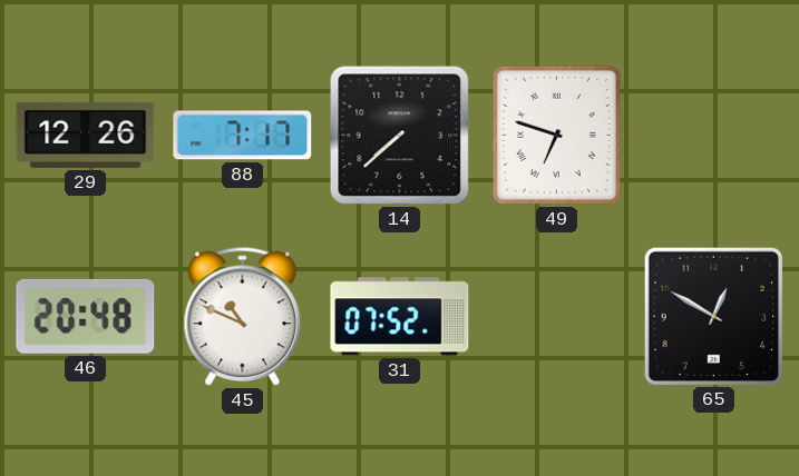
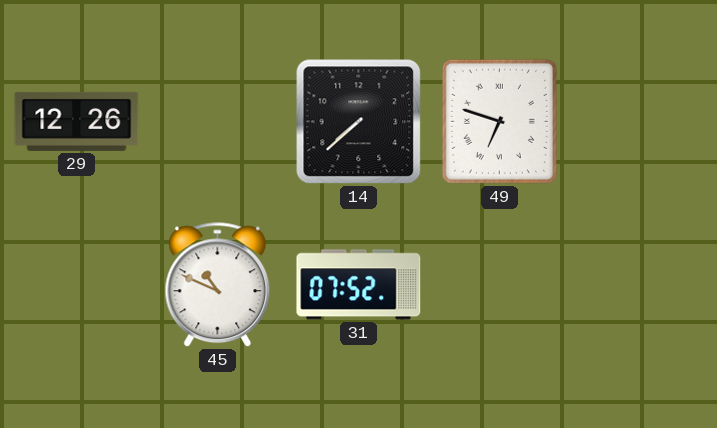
88: 7:17 -> none (243, 136)
46: 20:48 -> none (86, 316)
65: 12:50 -> none (713, 316)
